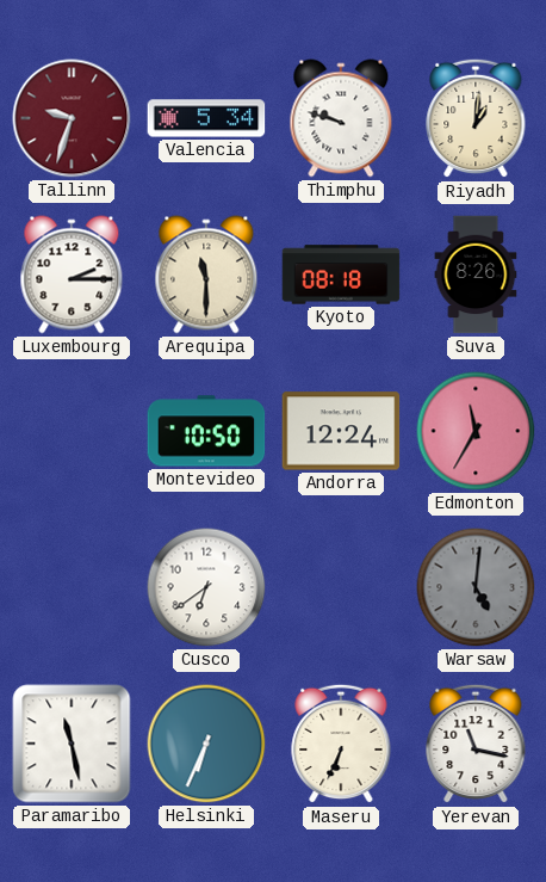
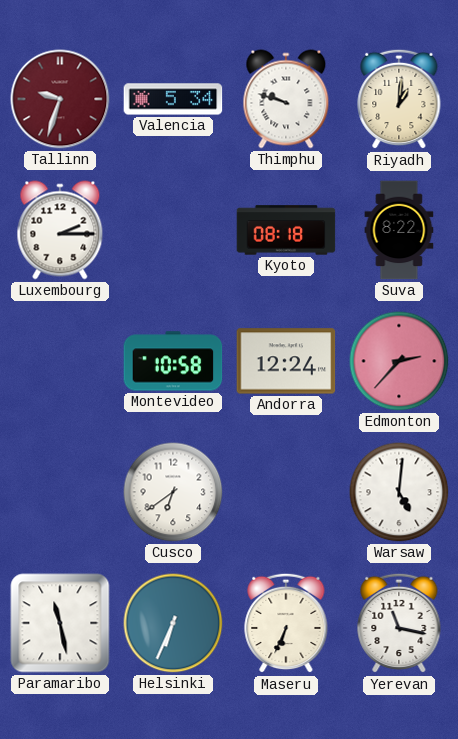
Arequipa: 11:30 -> none (206, 275)
Suva: 8:26 -> 8:22 (399, 230)
Montevideo: 10:50 -> 10:58 (173, 361)
Edmonton: 11:35 -> 2:37 (399, 361)
Warsaw dial: grey -> white (399, 492)
